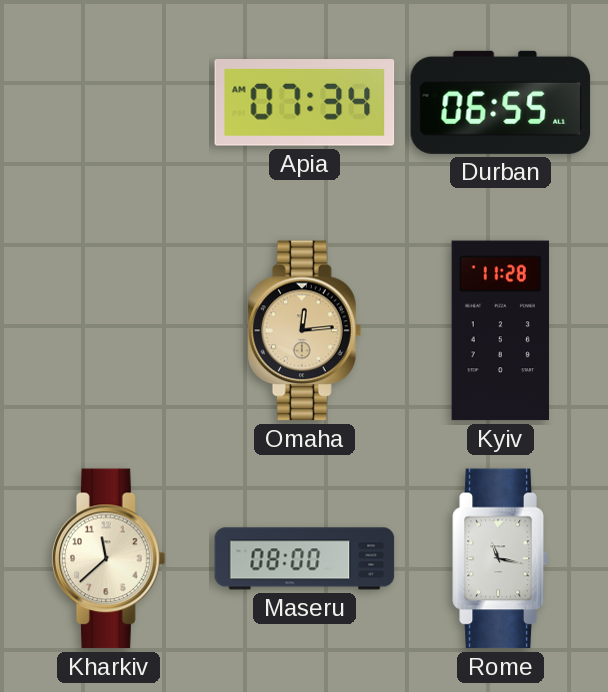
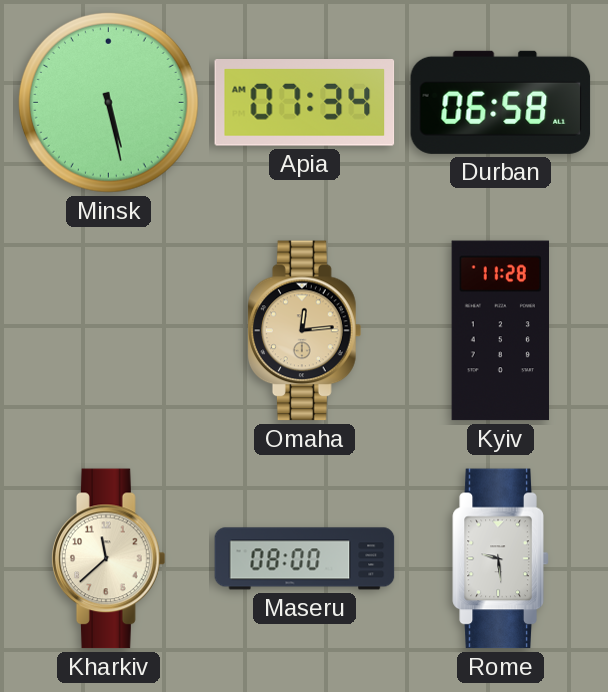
Minsk: none -> 5:28 (108, 102)
Durban: 06:55 -> 06:58 (501, 102)
Rome: 11:17 -> 9:29 (501, 559)
